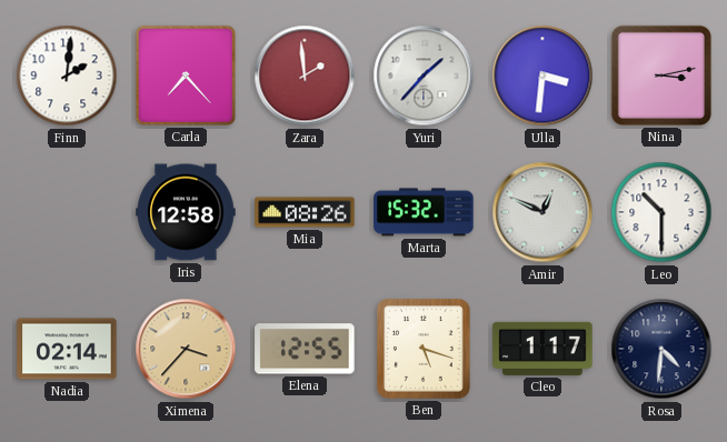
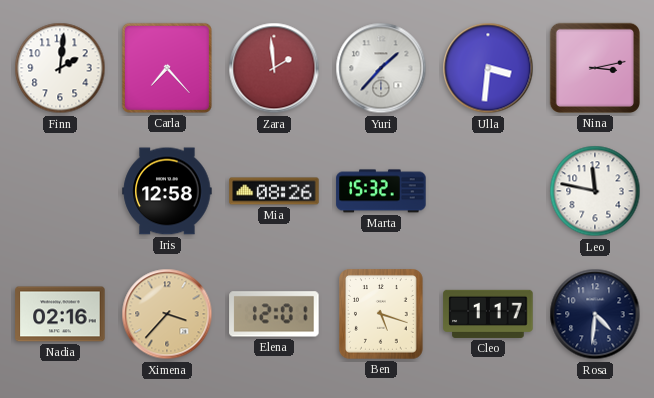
Amir: 12:49 -> none (542, 212)
Leo: 10:30 -> 11:47 (595, 191)
Nadia: 02:14 -> 02:16 (60, 314)
Elena: 12:55 -> 12:01 (274, 314)
